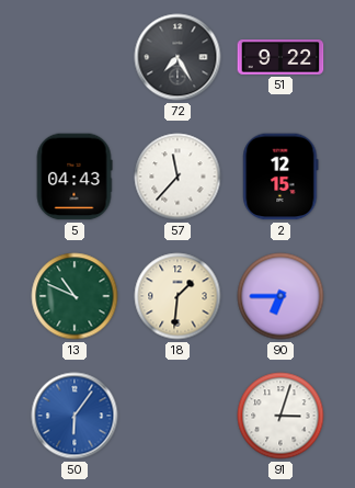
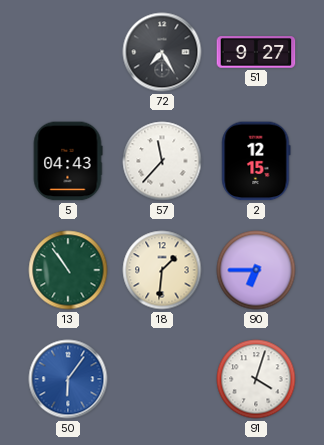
51: 9:22 -> 9:27 (256, 52)
13: 10:49 -> 10:54 (68, 270)
91: 3:03 -> 4:03 (256, 379)
